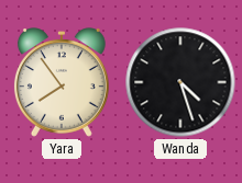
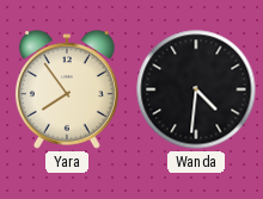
Wanda: 4:27 -> 4:31 (196, 89)
